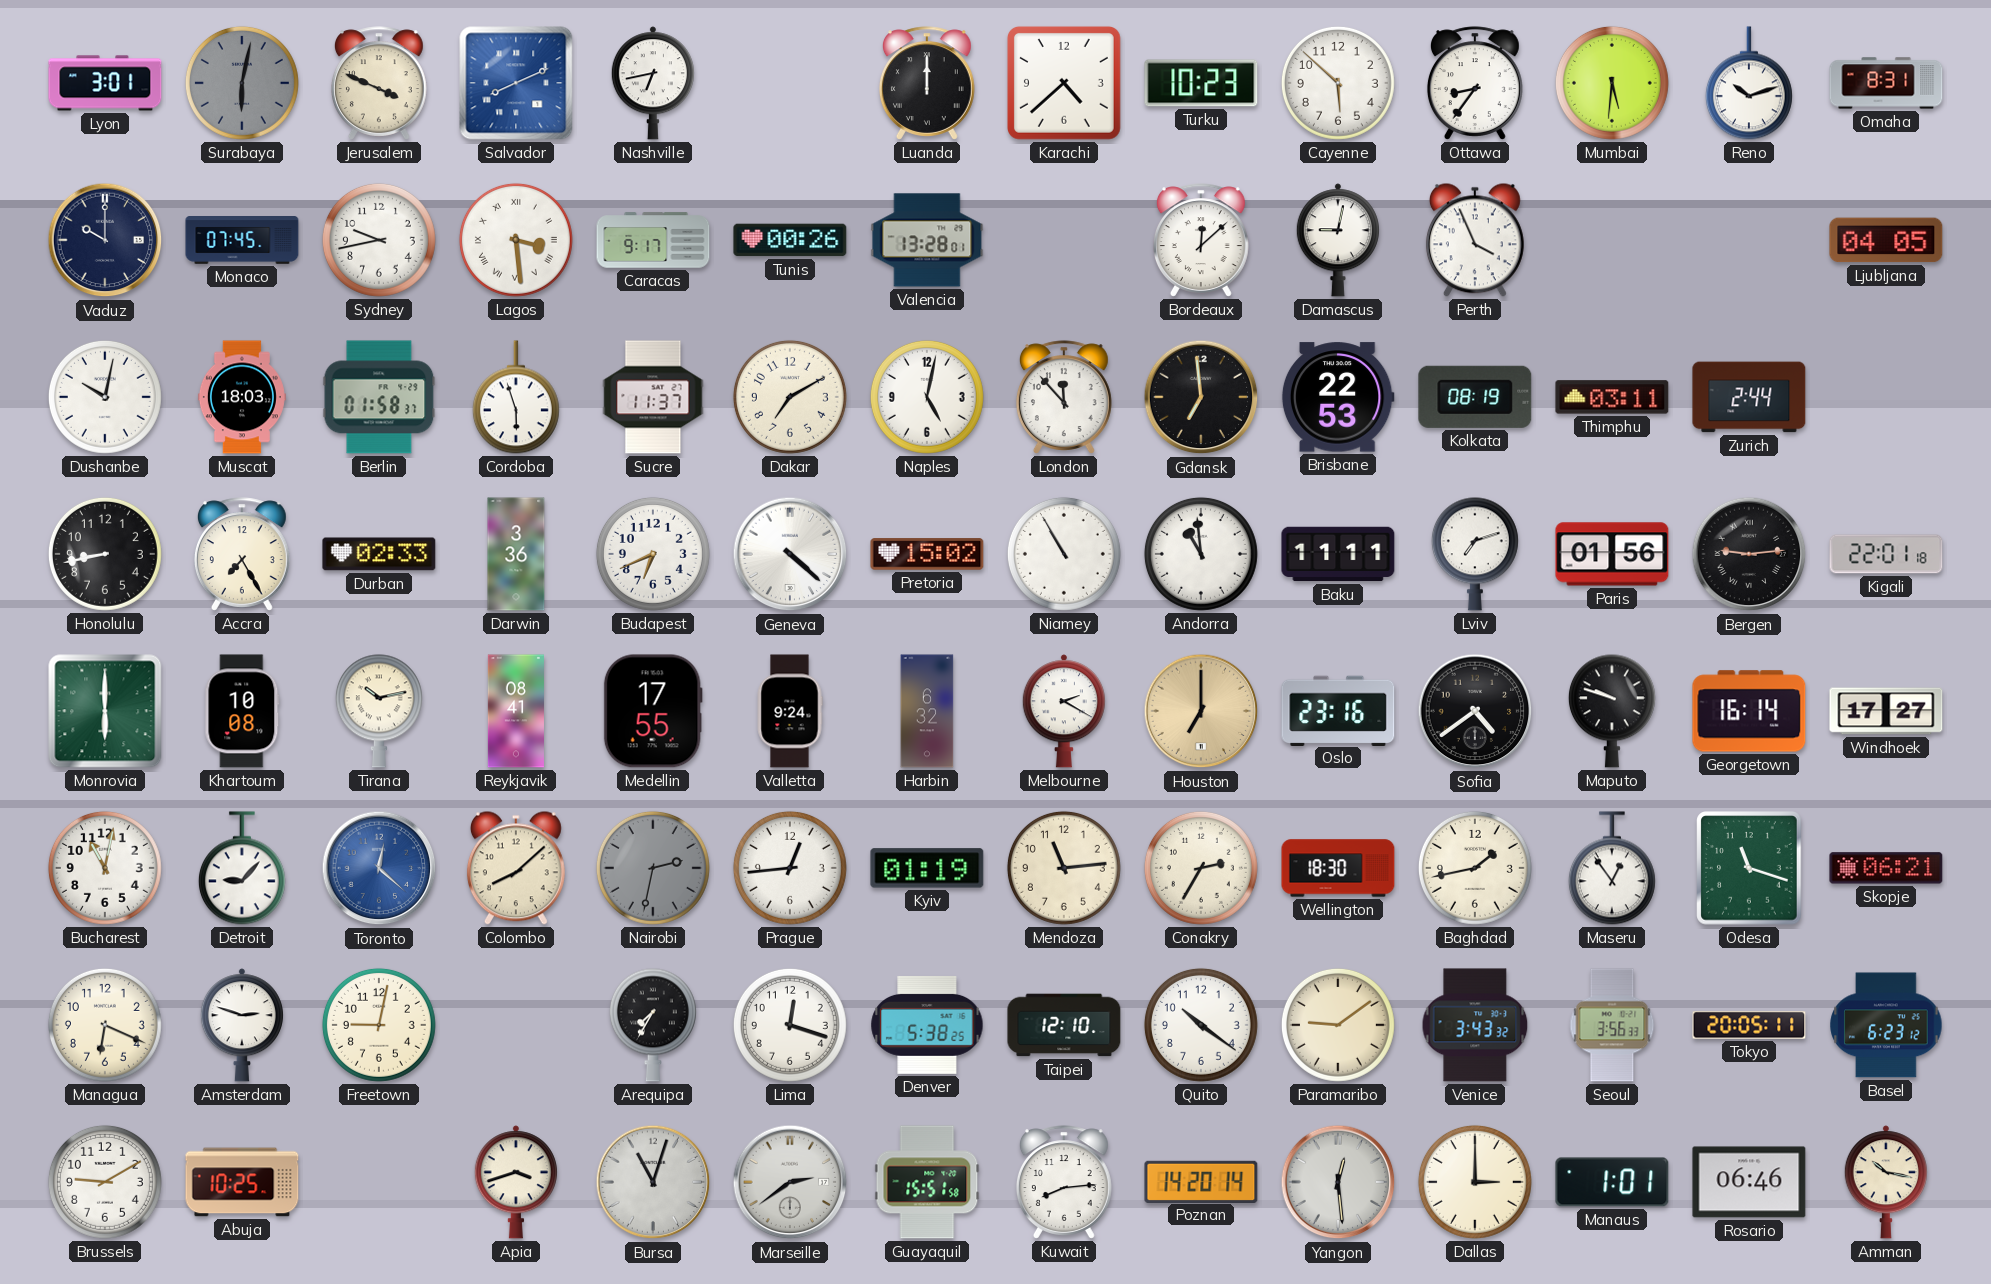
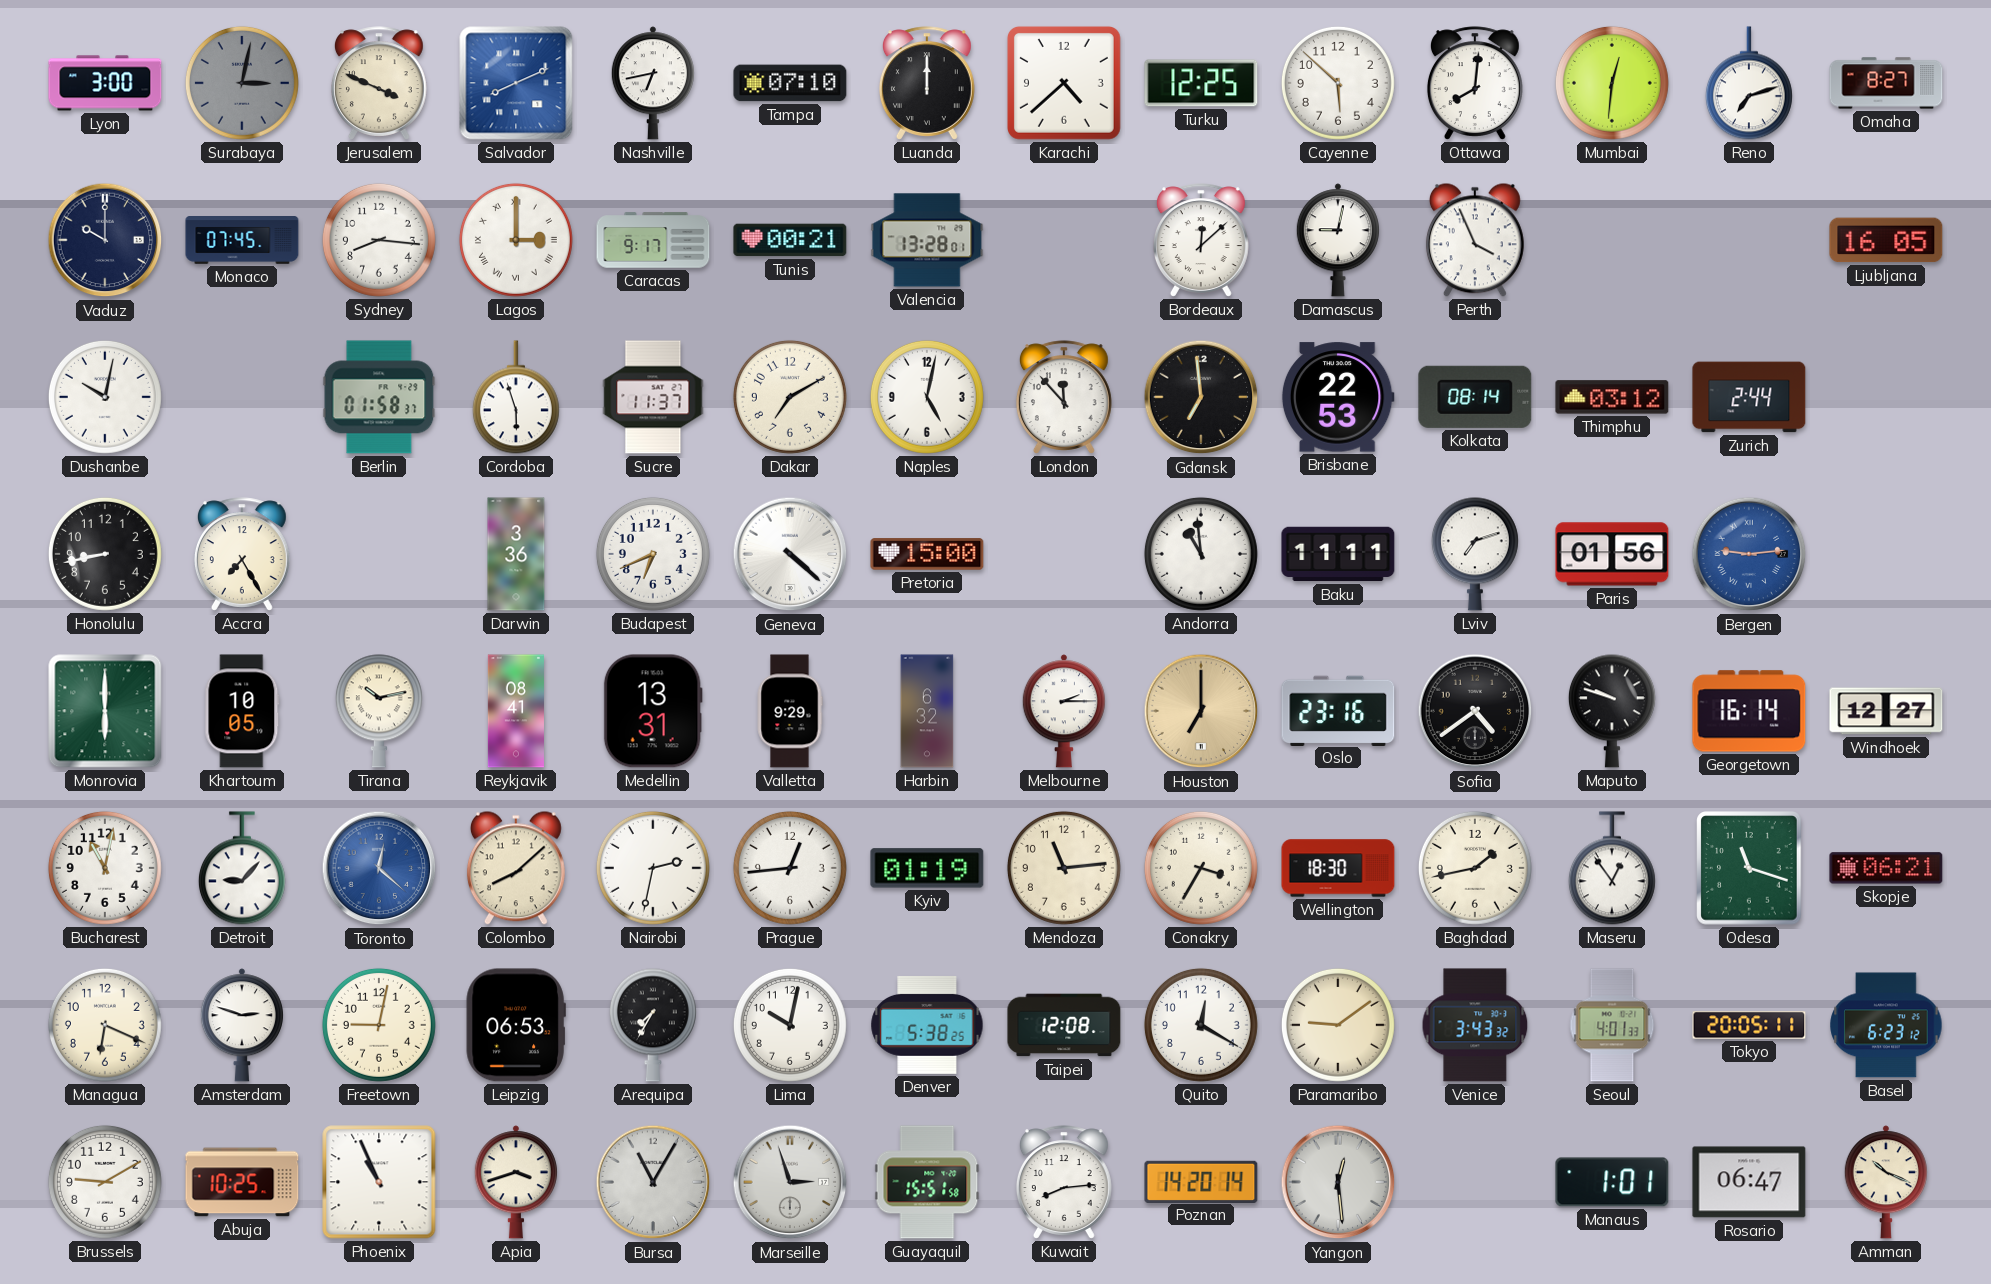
Lyon: 3:01 -> 3:00 (105, 83)
Surabaya: 6:02 -> 3:02 (242, 83)
Tampa: none -> 07:10 (790, 83)
Turku: 10:23 -> 12:25 (1201, 83)
Ottawa: 8:36 -> 8:01 (1475, 83)
Mumbai: 5:31 -> 12:31 (1612, 83)
Reno: 10:12 -> 7:12 (1749, 83)
Omaha: 8:31 -> 8:27 (1886, 83)
Sydney: 9:43 -> 8:16 (379, 240)
Lagos: 3:29 -> 3:00 (516, 240)
Tunis: 00:26 -> 00:21 (790, 240)
Ljubljana: 04:05 -> 16:05 (1886, 240)
Muscat: 18:03 -> none (242, 397)
Kolkata: 08:19 -> 08:14 (1475, 397)
Thimphu: 03:11 -> 03:12 (1612, 397)
Durban: 02:33 -> none (379, 554)
Pretoria: 15:02 -> 15:00 (927, 554)
Niamey: 10:55 -> none (1064, 554)
Bergen dial: black -> blue (1749, 554)
Kigali: 22:01 -> none (1886, 554)
Khartoum: 10:08 -> 10:05 (242, 711)
Medellin: 17:55 -> 13:31 (653, 711)
Valletta: 9:24 -> 9:29 (790, 711)
Melbourne: 2:20 -> 2:15 (1064, 711)
Windhoek: 17:27 -> 12:27 (1886, 711)
Nairobi dial: grey -> white (653, 868)
Conakry: 2:35 -> 3:35 (1201, 868)
Leipzig: none -> 06:53 (516, 1025)
Lima: 12:18 -> 10:02 (790, 1025)
Taipei: 12:10 -> 12:08 (1064, 1025)
Quito: 10:21 -> 12:20 (1201, 1025)
Seoul: 3:56 -> 4:01 (1612, 1025)
Phoenix: none -> 10:56 (379, 1182)
Bursa: 11:03 -> 11:05 (653, 1182)
Marseille: 2:39 -> 2:57 (790, 1182)
Dallas: 3:00 -> none (1475, 1182)
Rosario: 06:46 -> 06:47 (1749, 1182)
Amman: 10:17 -> 10:19 (1886, 1182)
